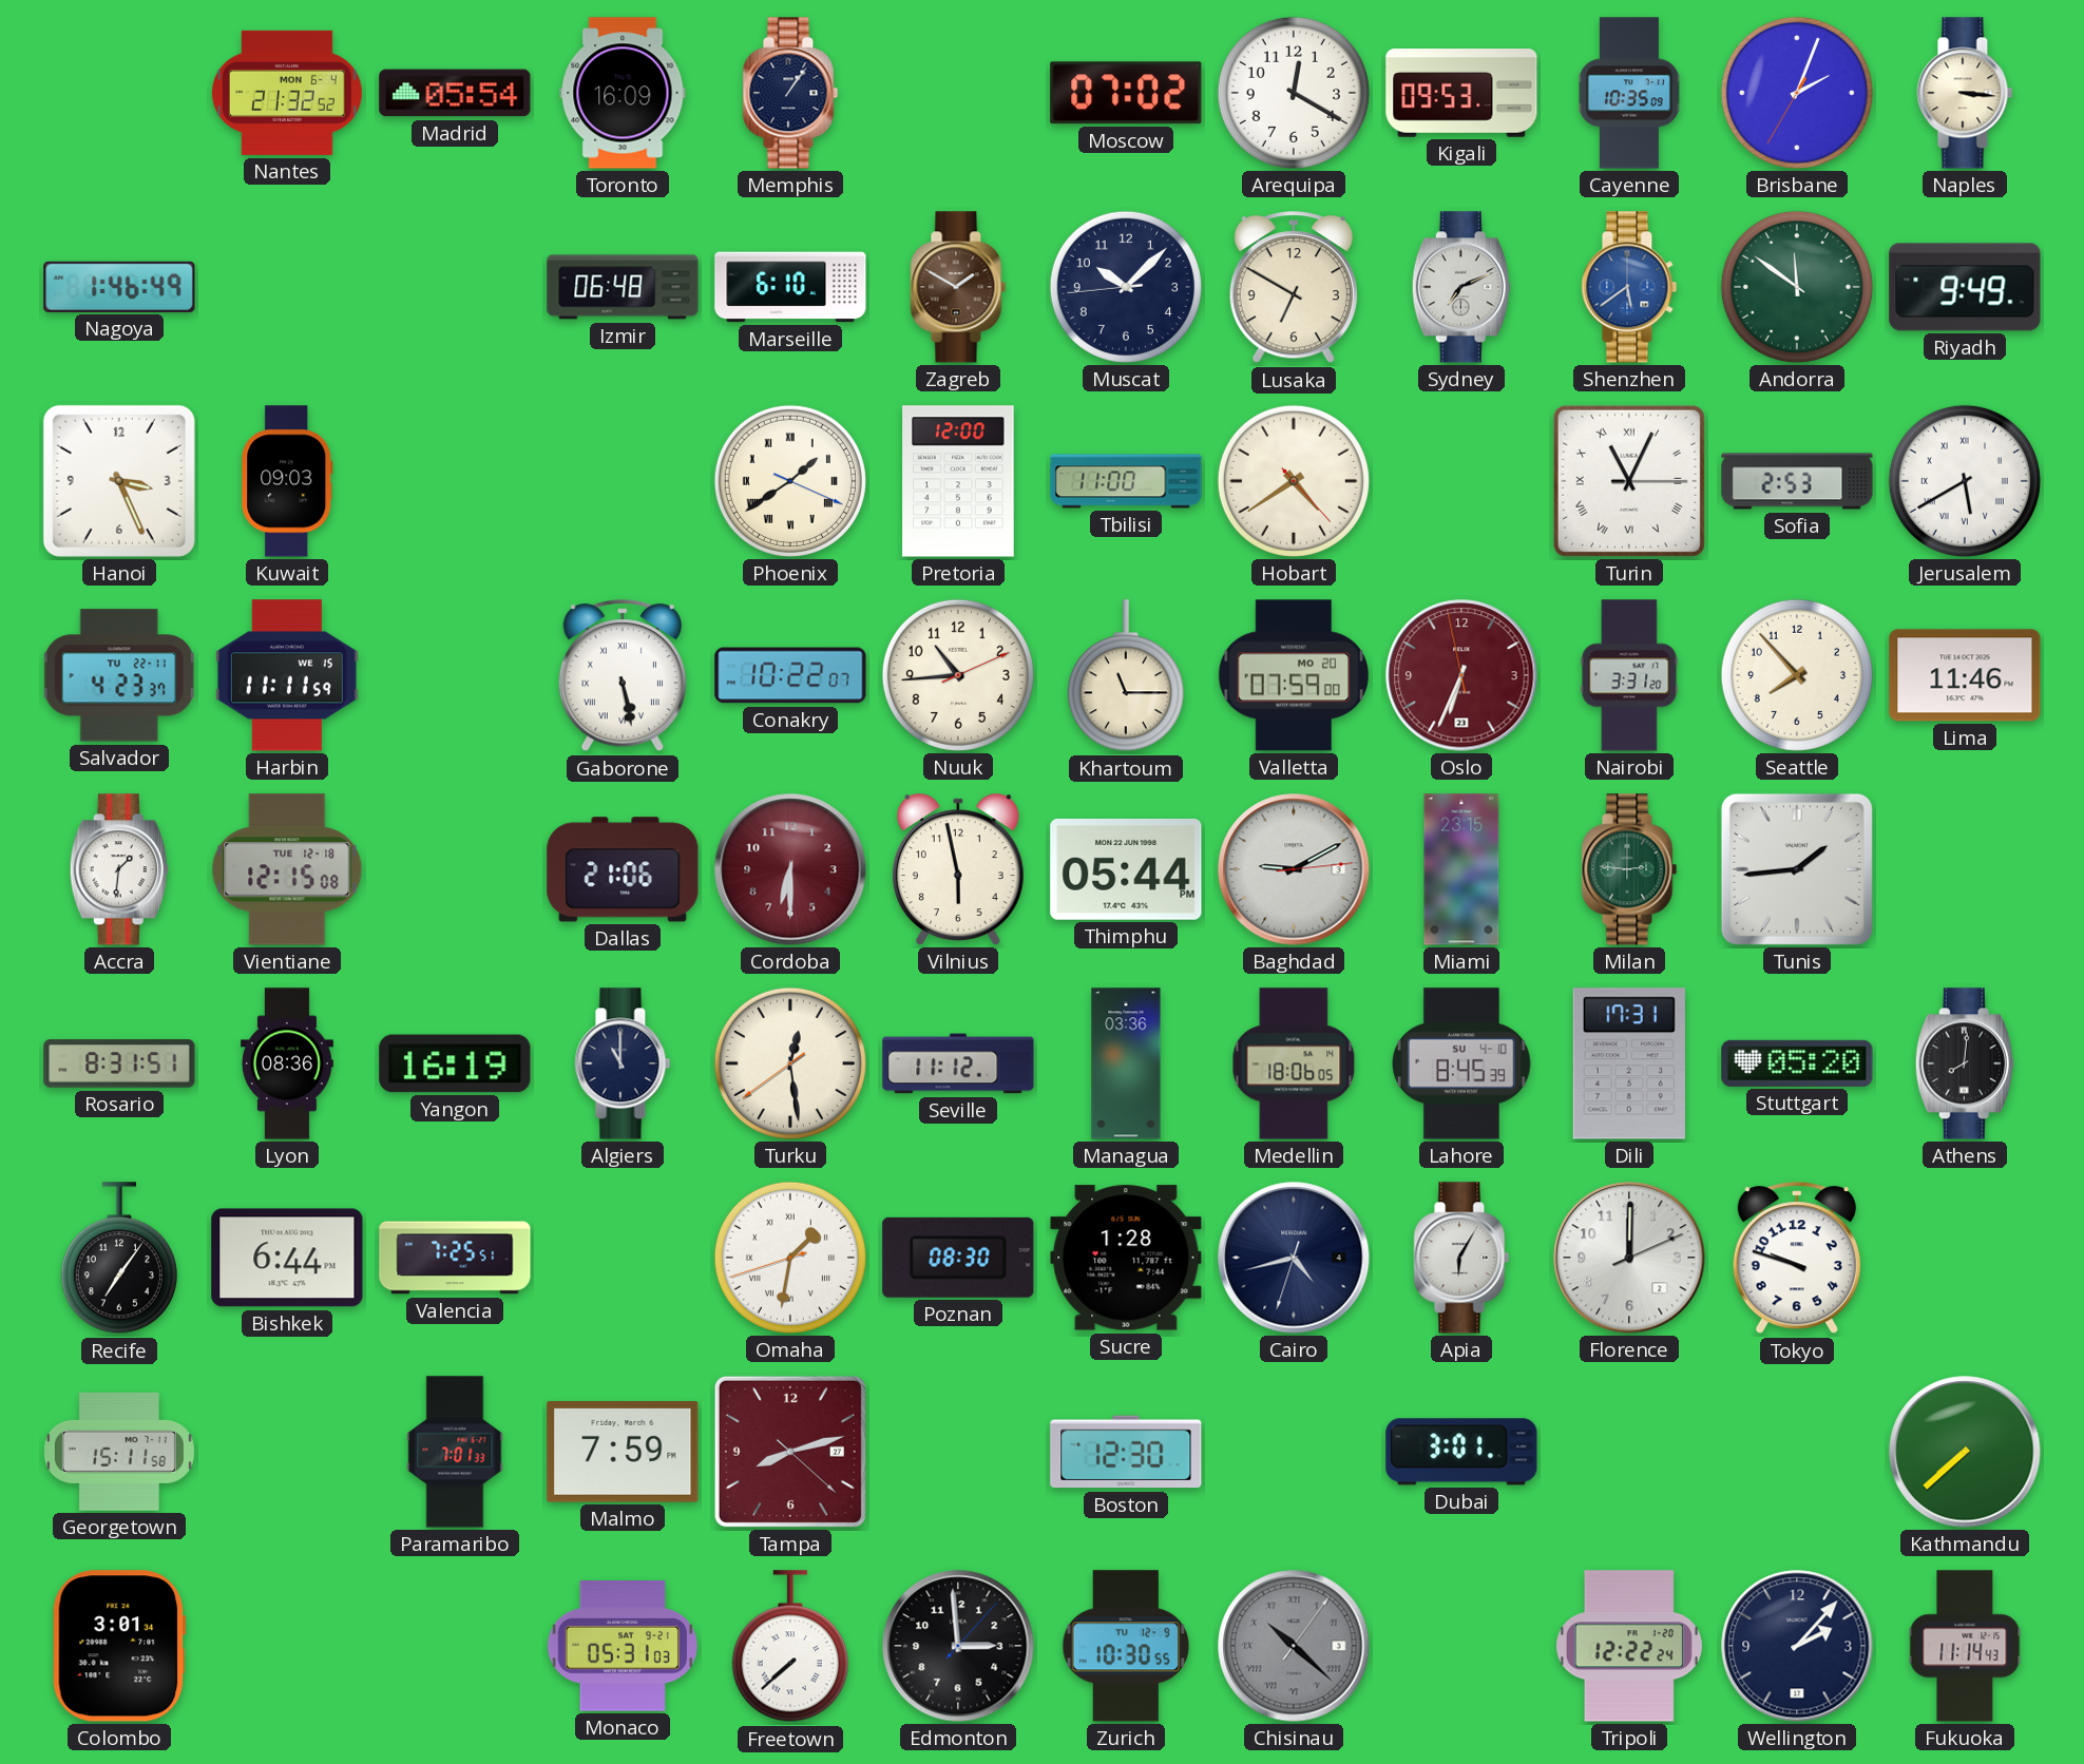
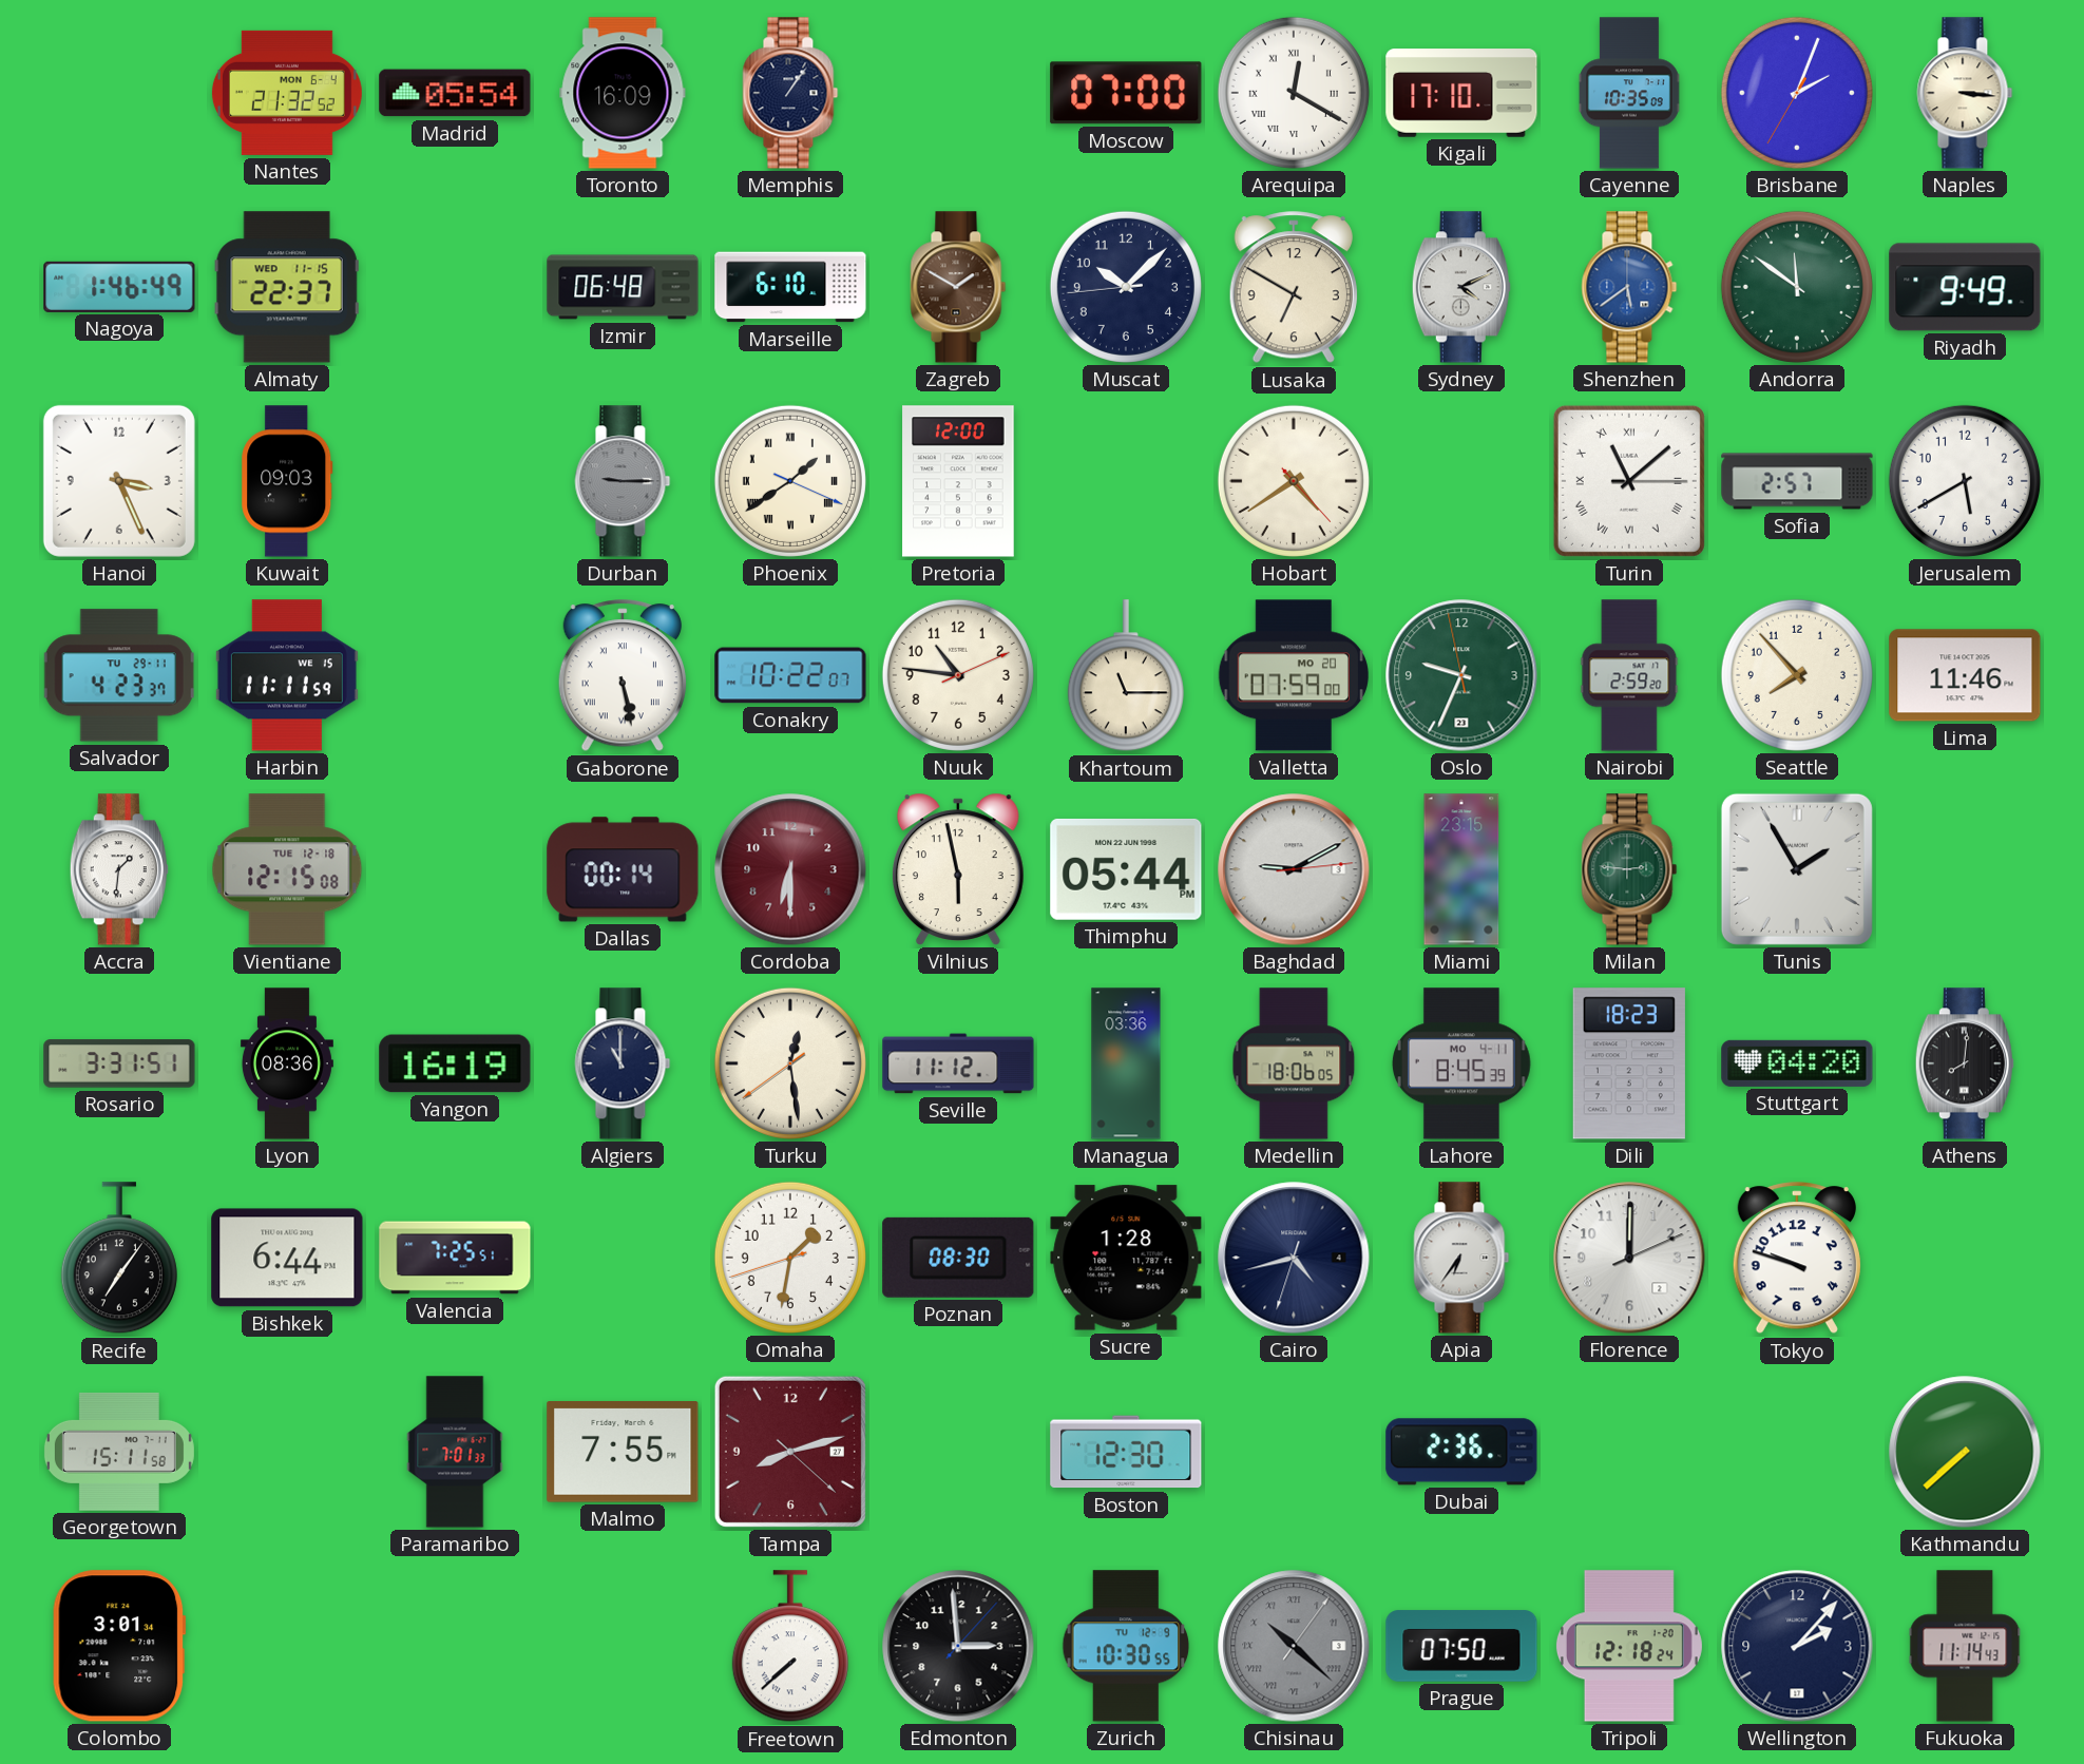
Moscow: 07:02 -> 07:00 (1126, 93)
Arequipa numerals: Arabic -> Roman (1294, 93)
Kigali: 09:53 -> 17:10 (1461, 93)
Almaty: none -> 22:37 (287, 287)
Sydney: 7:11 -> 4:11 (1461, 287)
Durban: none -> 9:15 (623, 481)
Tbilisi: 11:00 -> none (1126, 481)
Turin: 11:04 -> 11:08 (1629, 481)
Sofia: 2:53 -> 2:57 (1797, 481)
Jerusalem numerals: Roman -> Arabic (1965, 481)
Salvador date: TU 22-11 -> TU 29-11 (119, 675)
Nuuk: 10:44 -> 10:46 (958, 675)
Oslo: 6:33 -> 9:33 (1461, 675)
Oslo dial: burgundy -> green (1461, 675)
Nairobi: 3:31 -> 2:59 (1629, 675)
Dallas: 21:06 -> 00:14 (623, 869)
Tunis: 1:44 -> 1:55 (1797, 869)
Rosario: 8:31 -> 3:31 (119, 1063)
Lahore date: SU 4-10 -> MO 4-11 (1462, 1063)
Dili: 17:31 -> 18:23 (1629, 1063)
Stuttgart: 05:20 -> 04:20 (1797, 1063)
Omaha numerals: Roman -> Arabic (790, 1258)
Apia: 6:05 -> 6:36 (1461, 1258)
Malmo: 7:59 -> 7:55 (623, 1453)
Dubai: 3:01 -> 2:36 (1461, 1452)
Monaco: 05:31 -> none (623, 1647)
Prague: none -> 07:50 (1461, 1646)
Tripoli: 12:22 -> 12:18 (1629, 1646)
